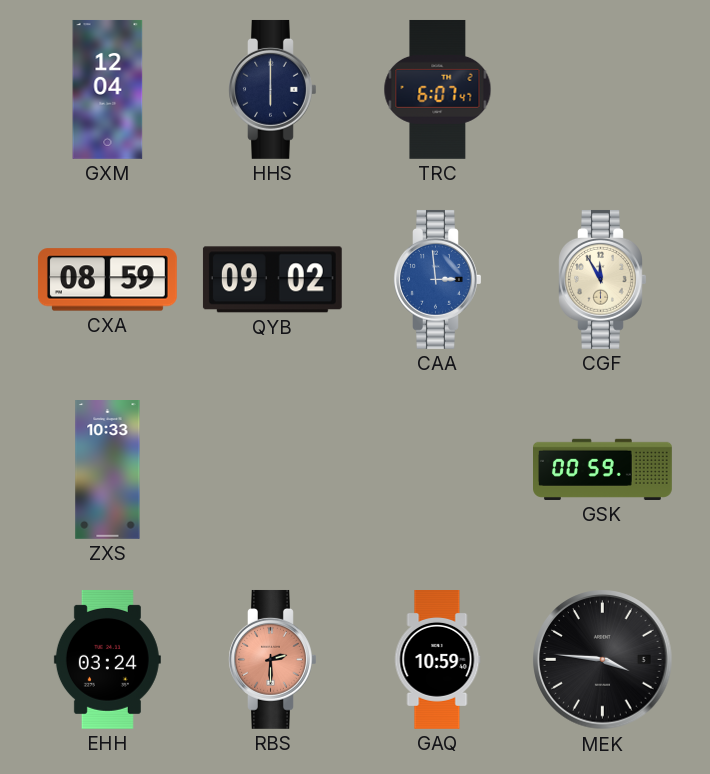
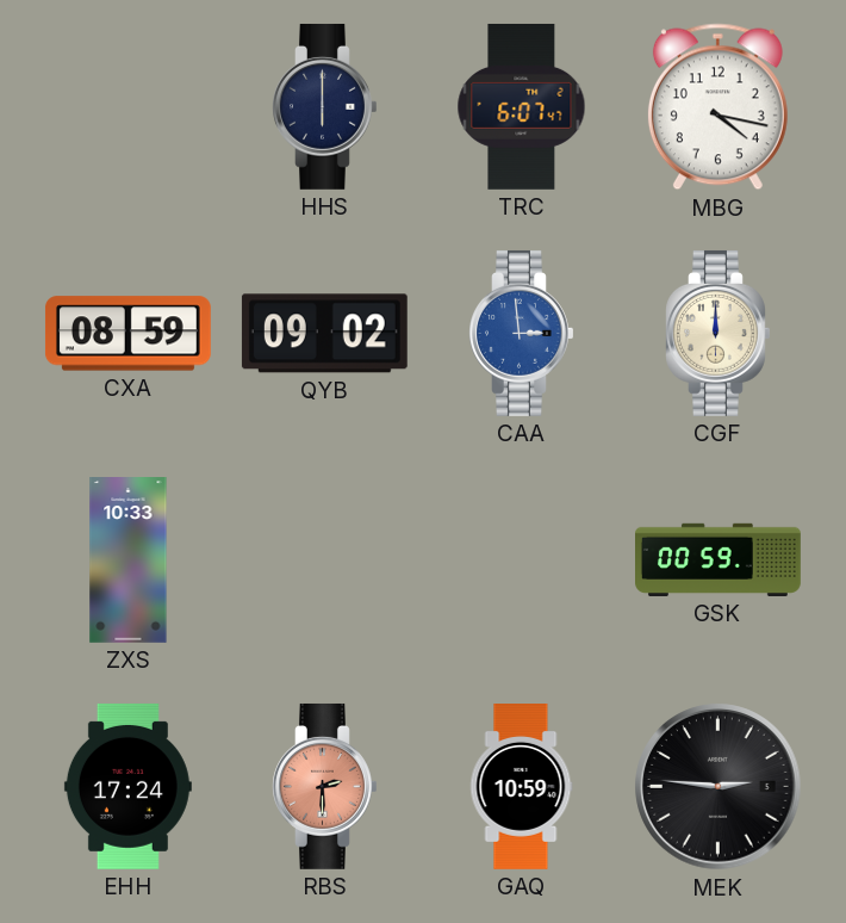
GXM: 12:04 -> none (108, 89)
MBG: none -> 4:17 (717, 107)
CGF: 11:55 -> 12:00 (719, 333)
EHH: 03:24 -> 17:24 (127, 786)
MEK: 3:46 -> 2:46 (719, 787)
